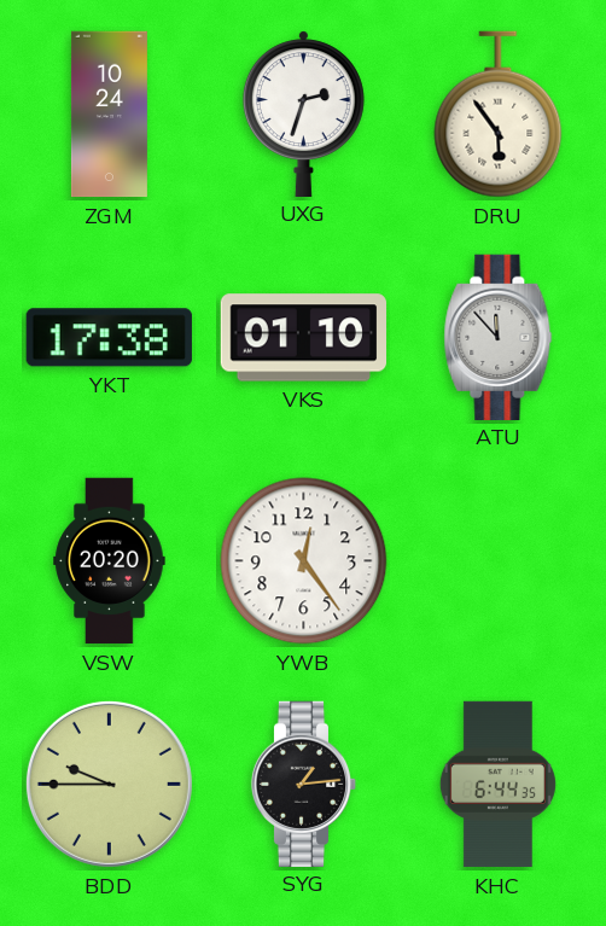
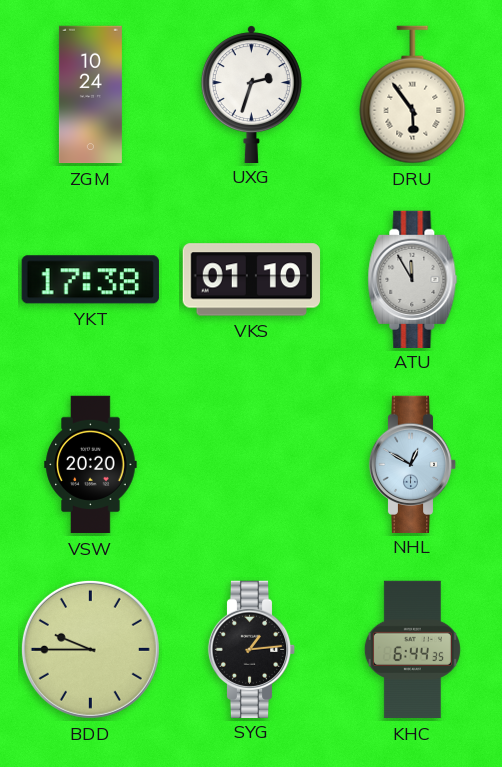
ATU: 11:53 -> 11:55 (413, 279)
YWB: 12:24 -> none (304, 561)
NHL: none -> 12:50 (413, 464)
